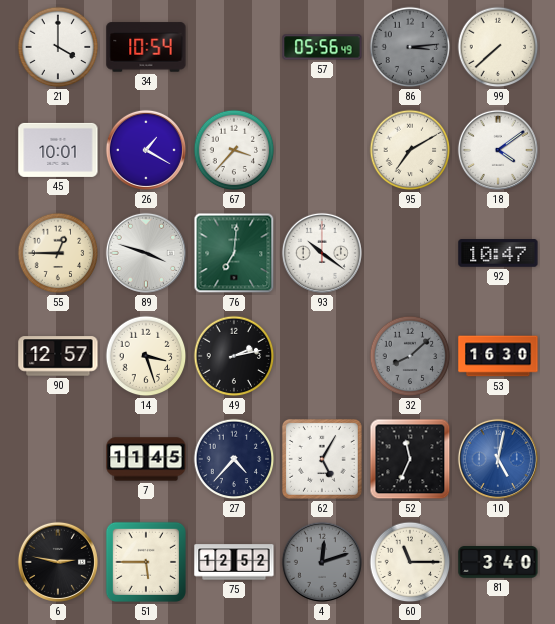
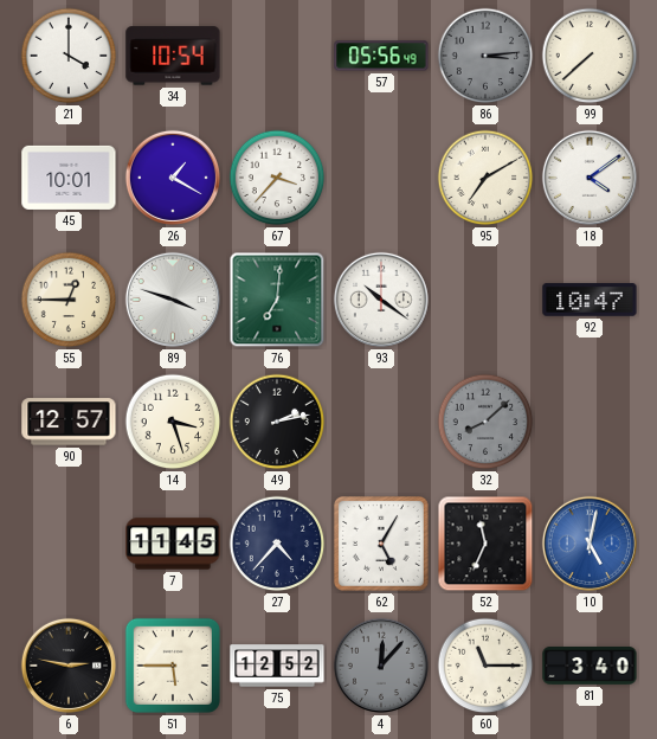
53: 16:30 -> none (498, 356)
4: 12:12 -> 12:07 (381, 666)
